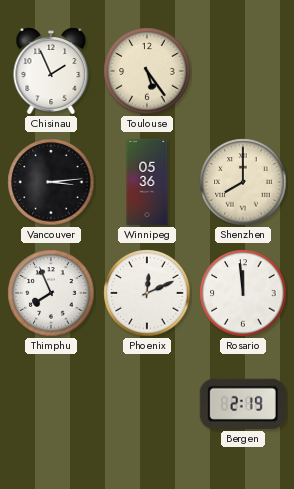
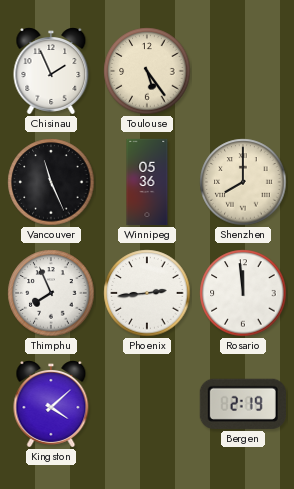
Vancouver: 3:14 -> 11:26 (51, 182)
Phoenix: 12:11 -> 2:44 (147, 293)
Kingston: none -> 4:08 (51, 404)
